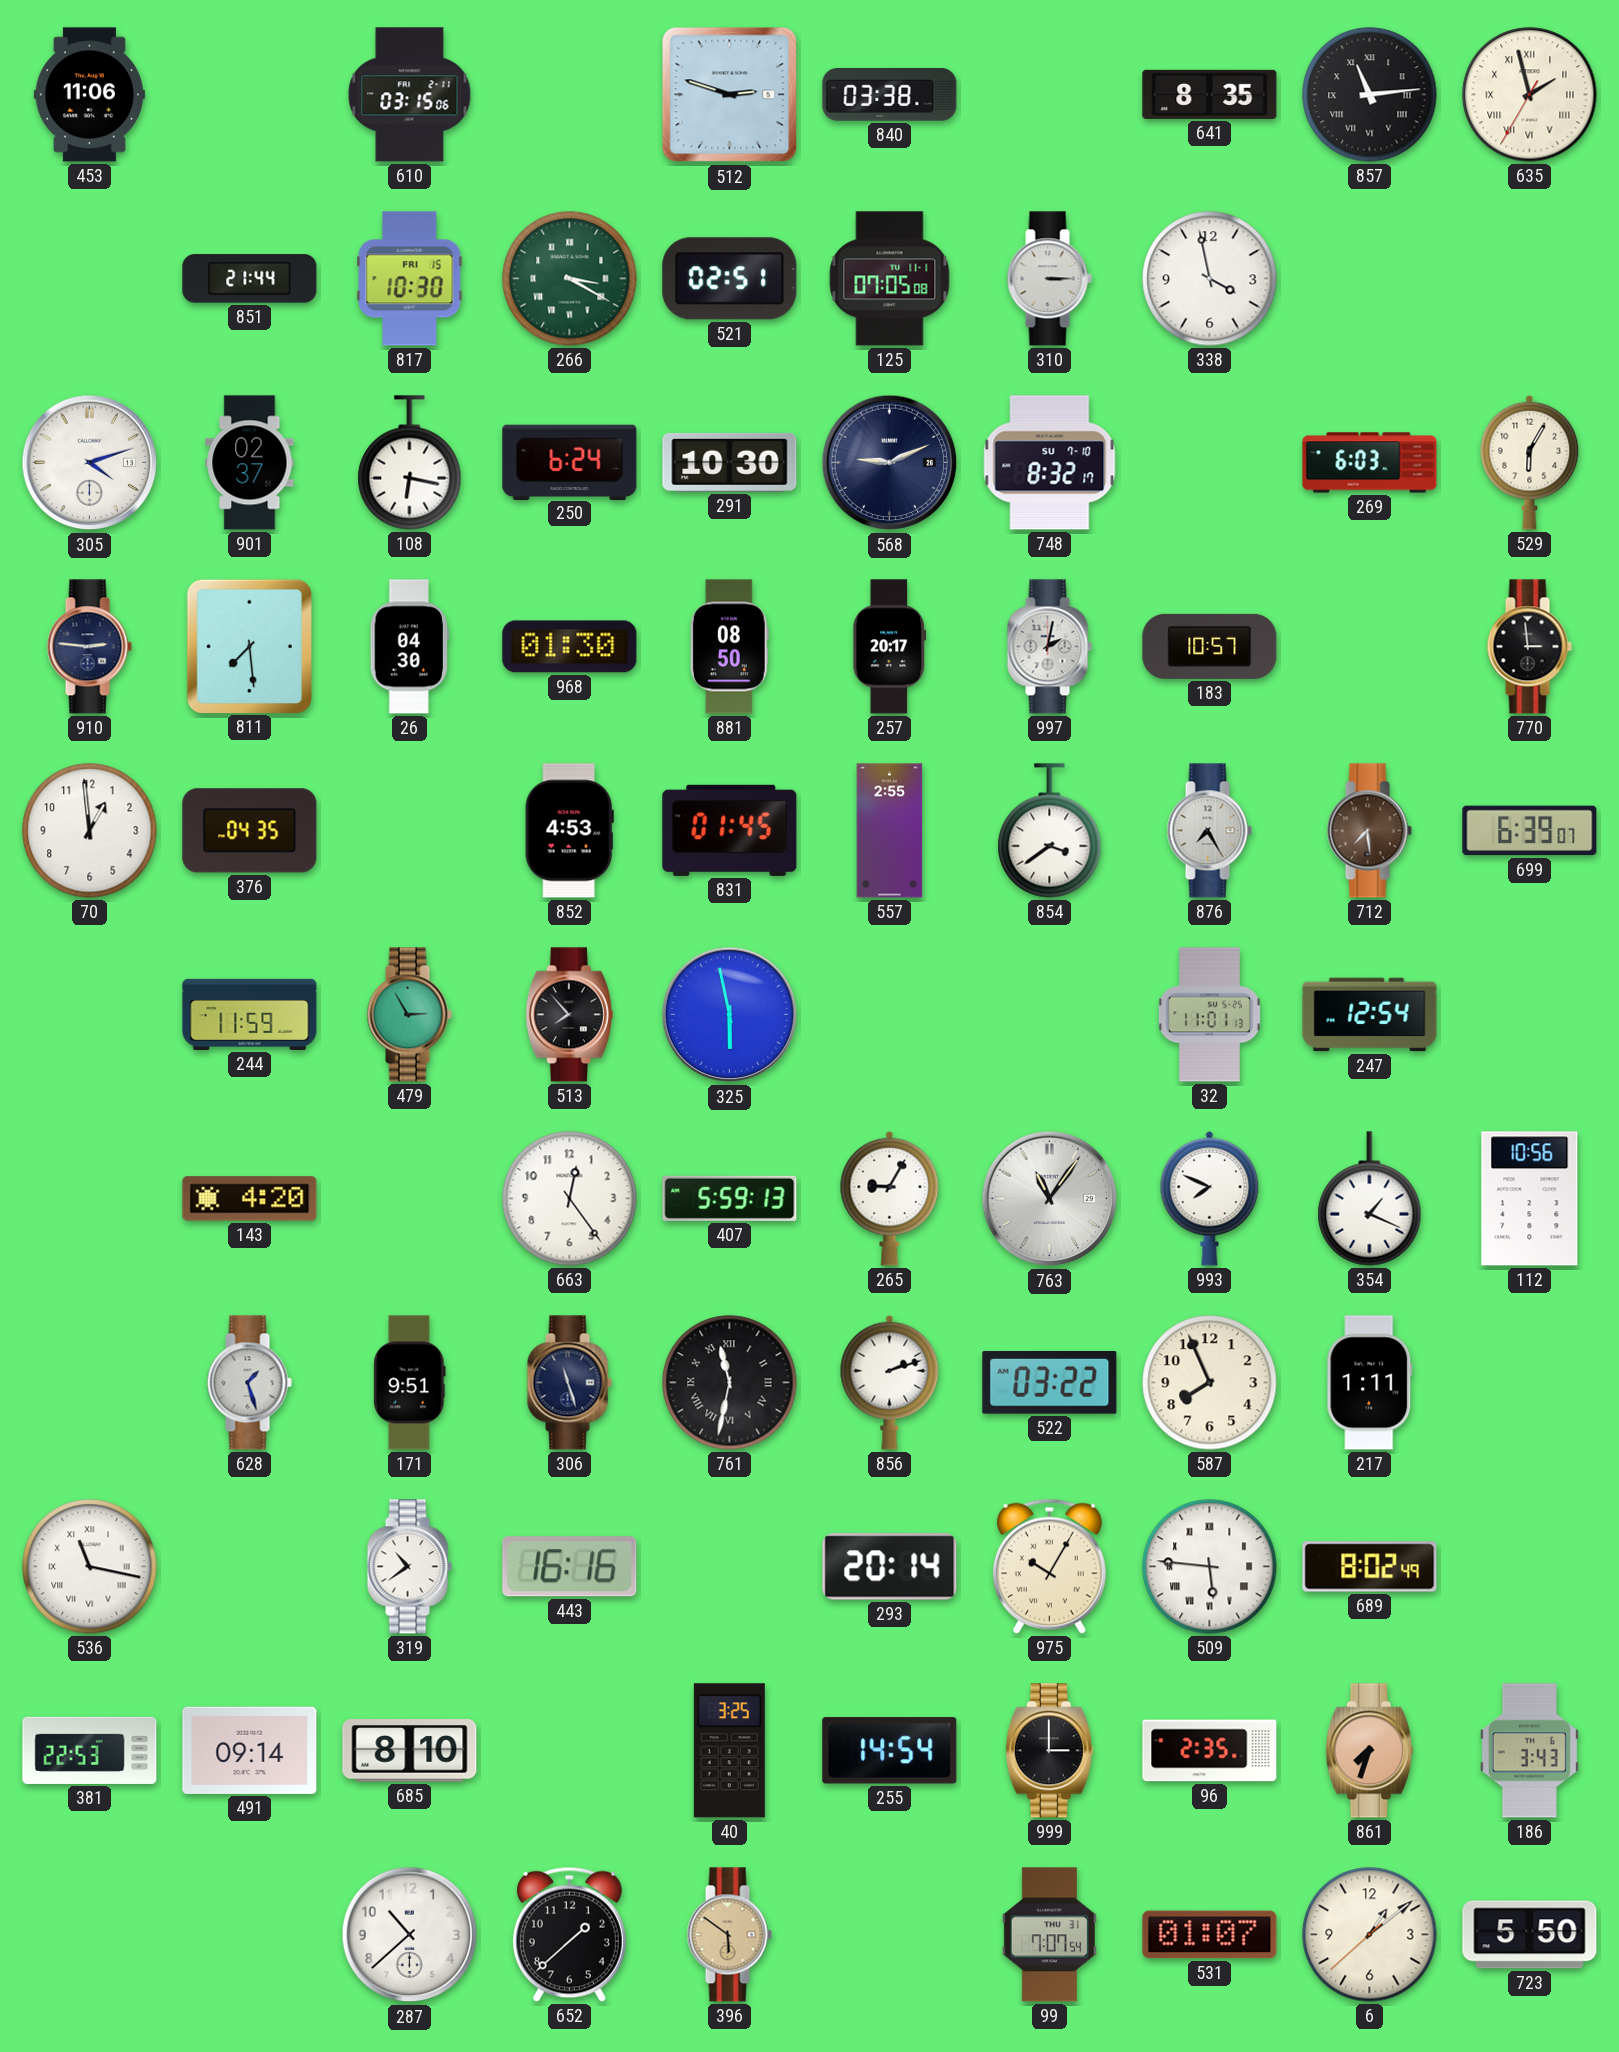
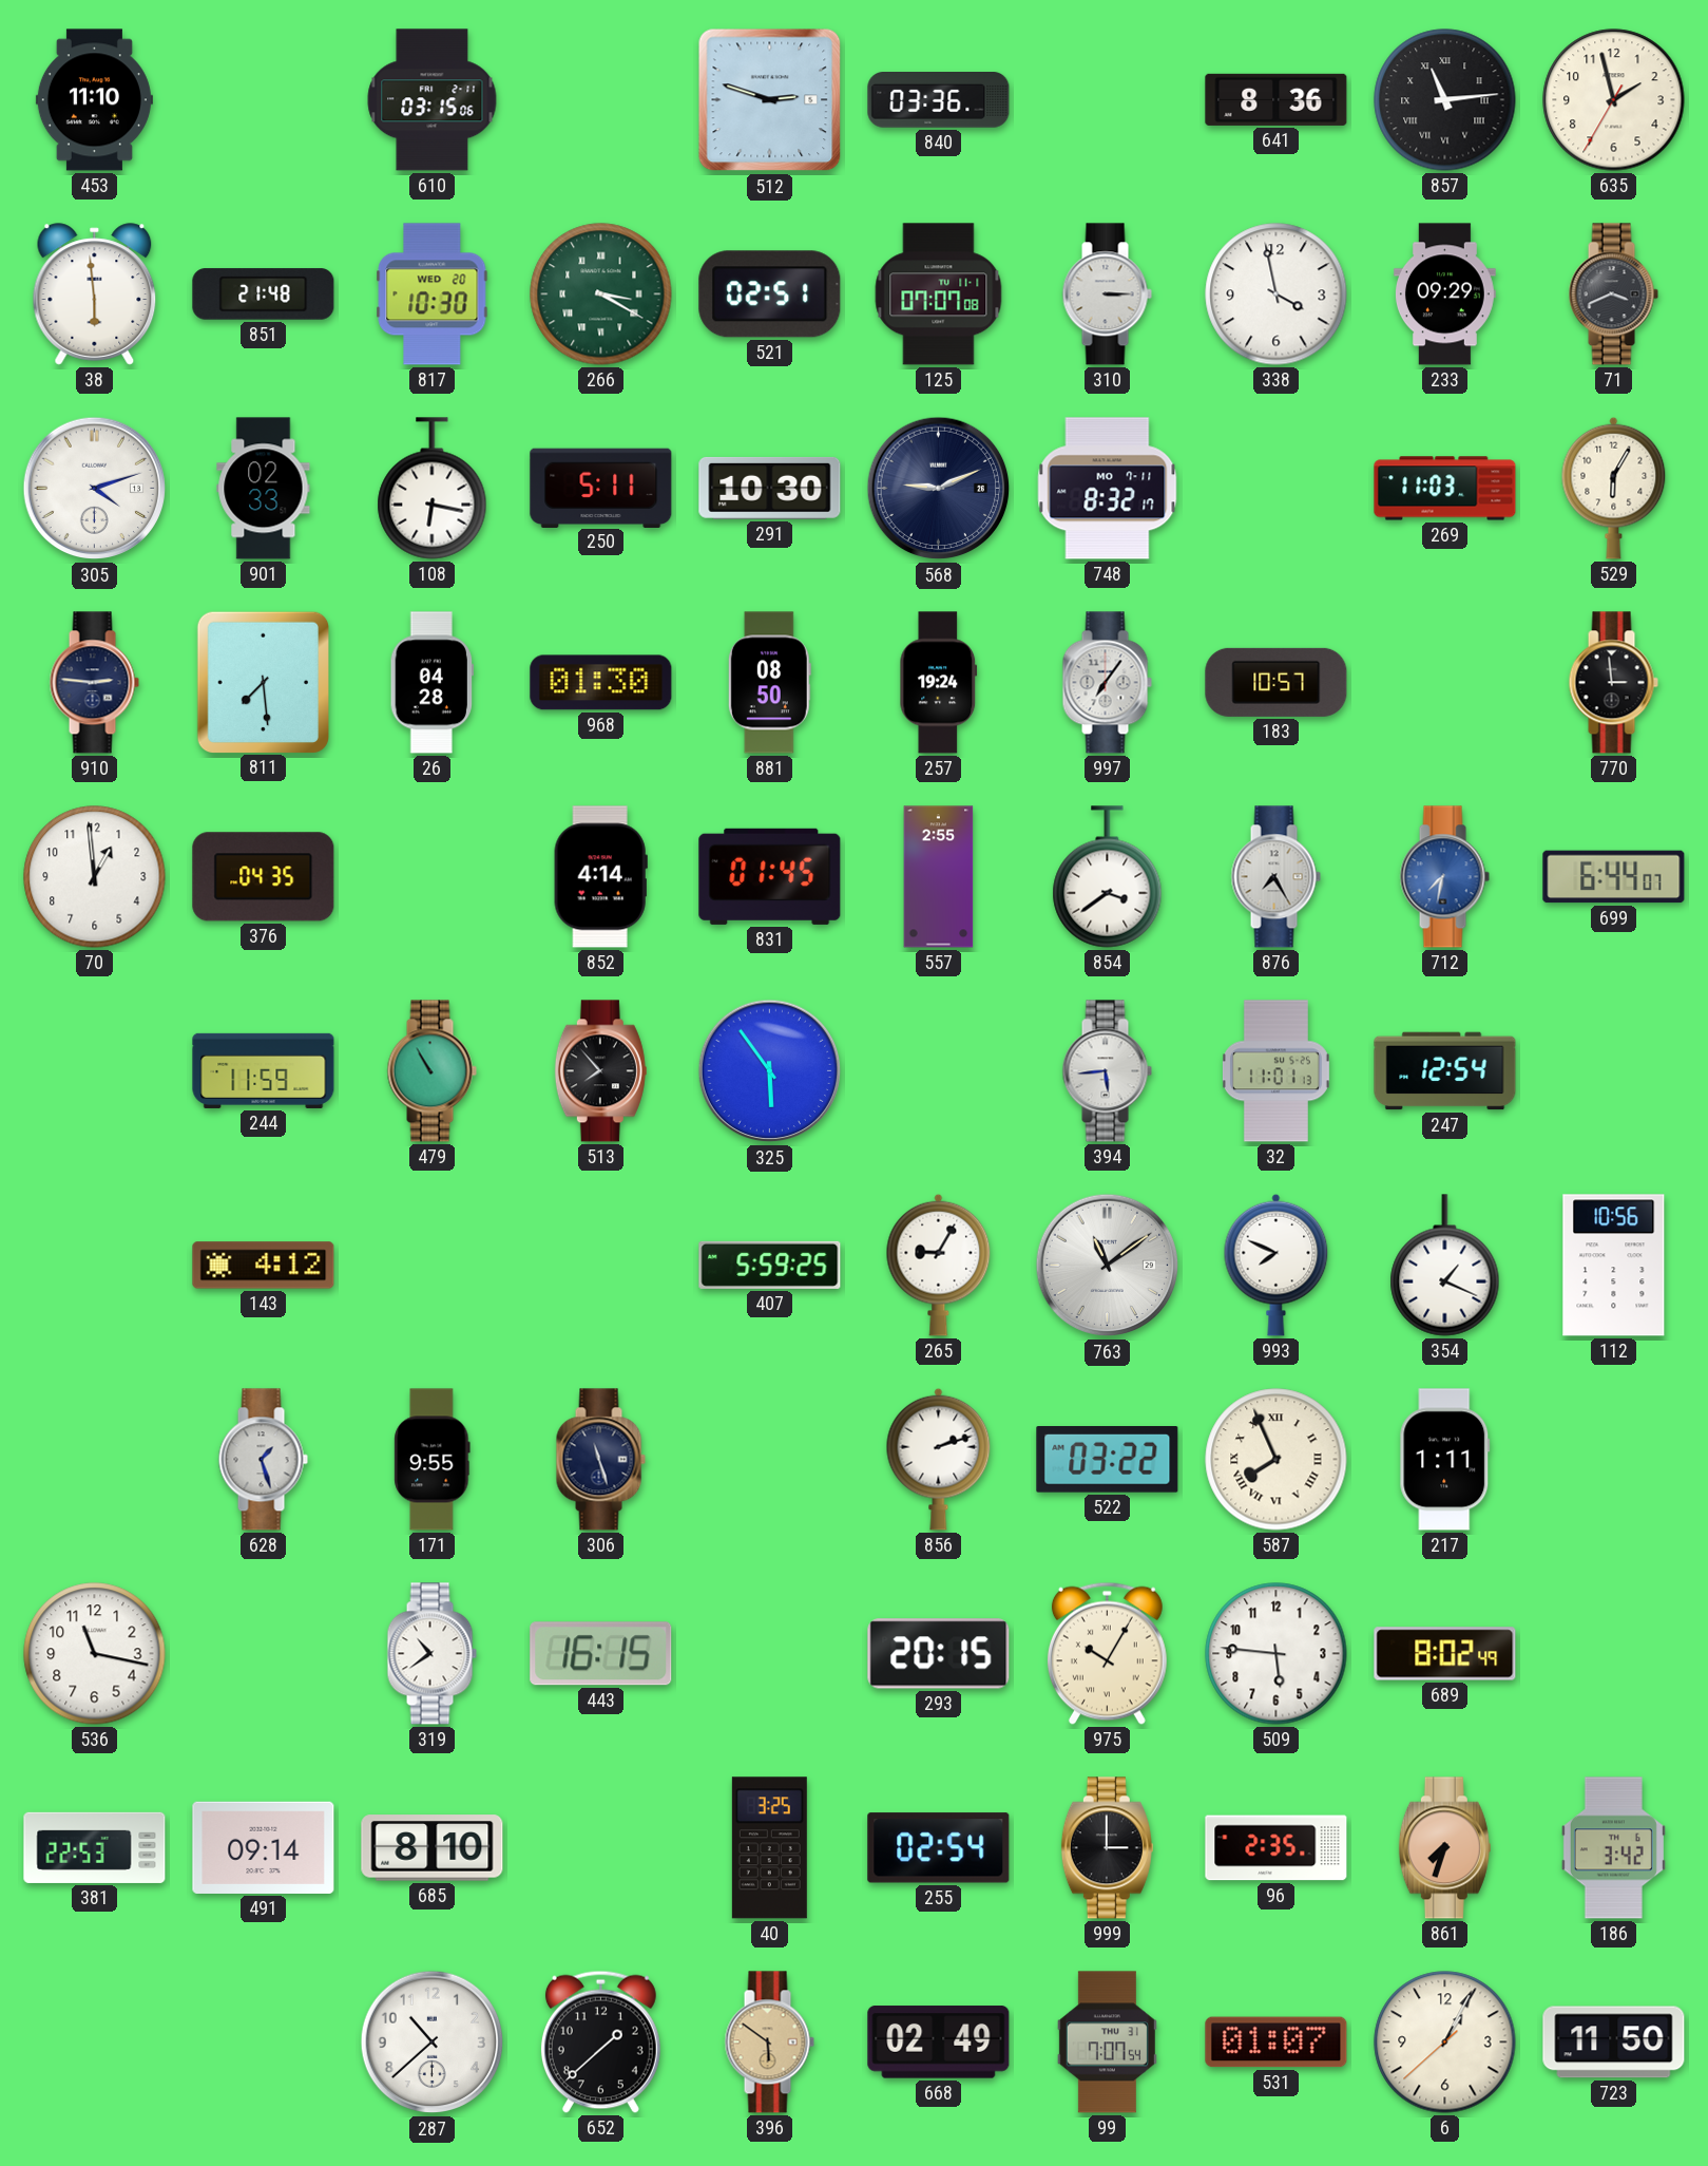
453: 11:06 -> 11:10 (94, 100)
840: 03:38 -> 03:36 (939, 100)
641: 8:35 -> 8:36 (1277, 99)
635 numerals: Roman -> Arabic (1614, 100)
38: none -> 5:59 (95, 294)
851: 21:44 -> 21:48 (264, 294)
817 date: FRI 15 -> WED 20 (433, 294)
125: 07:05 -> 07:07 (939, 294)
233: none -> 09:29 (1444, 294)
71: none -> 3:41 (1613, 294)
901: 02:37 -> 02:33 (264, 489)
250: 6:24 -> 5:11 (601, 488)
748 date: SU 7-10 -> MO 7-11 (1108, 489)
269: 6:03 -> 11:03 (1445, 489)
26: 04:30 -> 04:28 (431, 683)
257: 20:17 -> 19:24 (939, 683)
997: 2:02 -> 7:06 (1107, 683)
852: 4:53 -> 4:14 (600, 877)
712: 7:29 -> 7:32 (1444, 877)
712 dial: brown -> blue (1444, 877)
699: 6:39 -> 6:44 (1614, 877)
479: 2:55 -> 10:55 (431, 1071)
325: 5:58 -> 5:54 (770, 1071)
394: none -> 5:44 (1107, 1071)
143: 4:20 -> 4:12 (264, 1266)
663: 12:24 -> none (570, 1199)
407: 5:59:13 -> 5:59:25 (770, 1265)
763: 11:06 -> 11:09 (1108, 1266)
171: 9:51 -> 9:55 (433, 1460)
761: 11:32 -> none (730, 1383)
587 numerals: Arabic -> Roman (1277, 1460)
536 numerals: Roman -> Arabic (95, 1654)
443: 16:16 -> 16:15 (601, 1654)
293: 20:14 -> 20:15 (939, 1654)
509 numerals: Roman -> Arabic (1277, 1654)
255: 14:54 -> 02:54 (939, 1848)
186: 3:43 -> 3:42 (1613, 1848)
668: none -> 02:49 (939, 2042)
6: 1:08 -> 1:04 (1445, 2042)
723: 5:50 -> 11:50 (1614, 2042)
